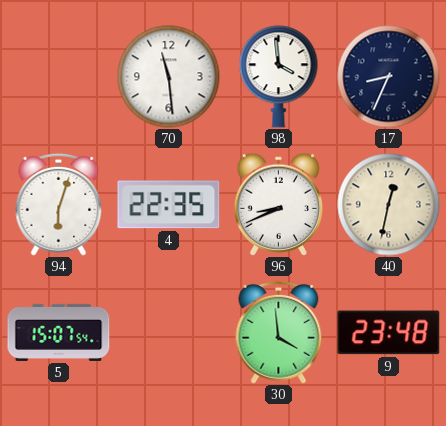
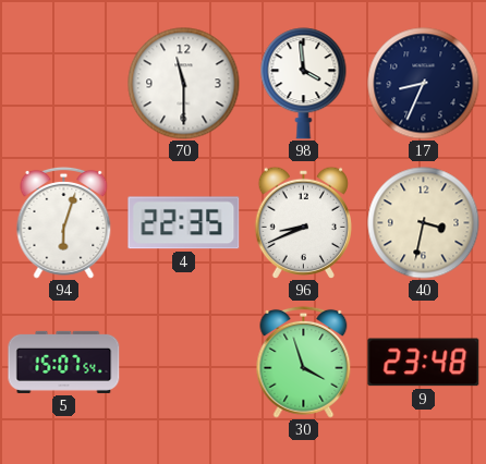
70: 11:29 -> 11:30 (184, 84)
40: 12:32 -> 3:32 (424, 223)
30: 3:59 -> 3:57 (304, 362)
